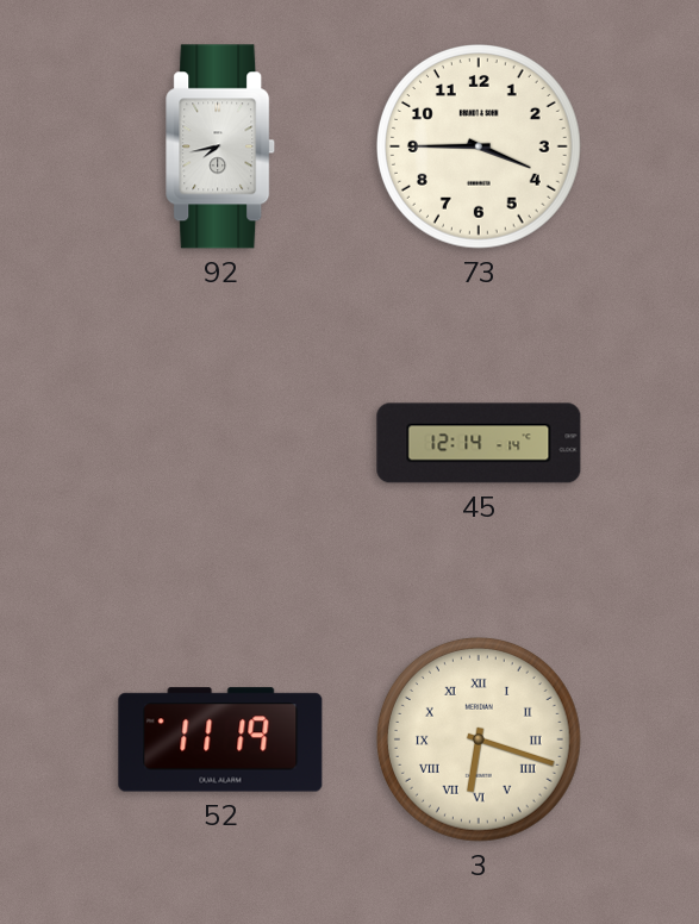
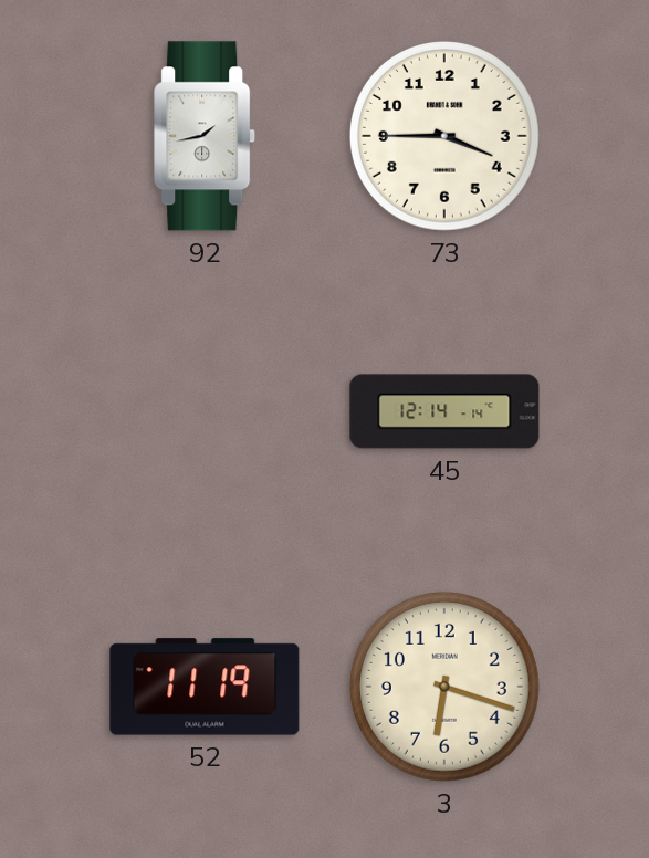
92: 7:43 -> 1:43 (206, 136)
3 numerals: Roman -> Arabic (444, 687)
